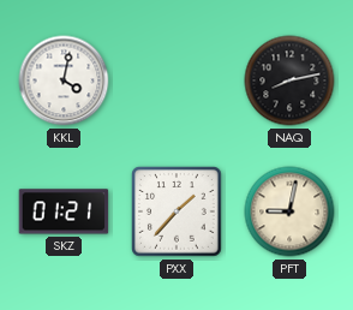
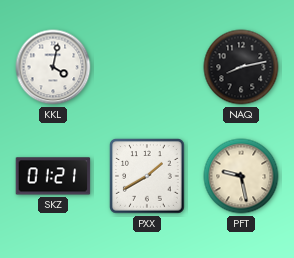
PXX: 1:37 -> 1:40 (147, 176)
PFT: 9:02 -> 9:28 (241, 176)
